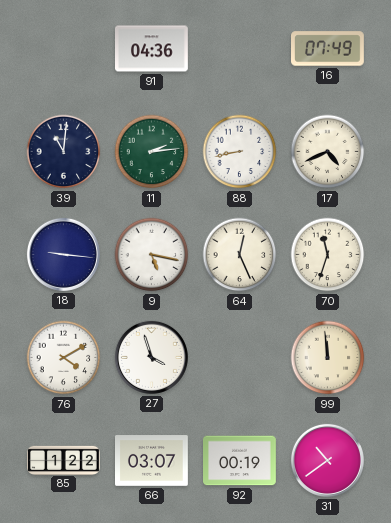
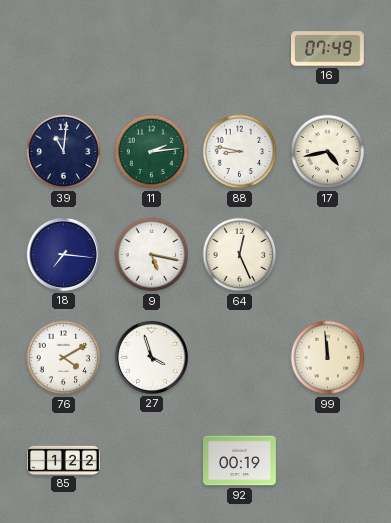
91: 04:36 -> none (152, 49)
88: 8:43 -> 8:47 (240, 152)
17: 4:41 -> 4:43 (328, 152)
18: 9:16 -> 7:16 (63, 254)
70: 11:33 -> none (328, 255)
66: 03:07 -> none (152, 461)
31: 10:39 -> none (327, 460)
